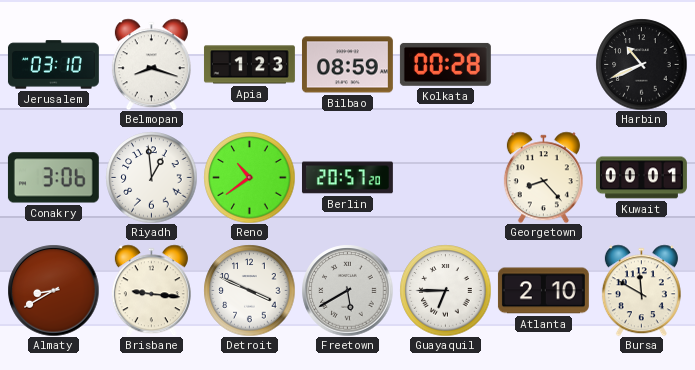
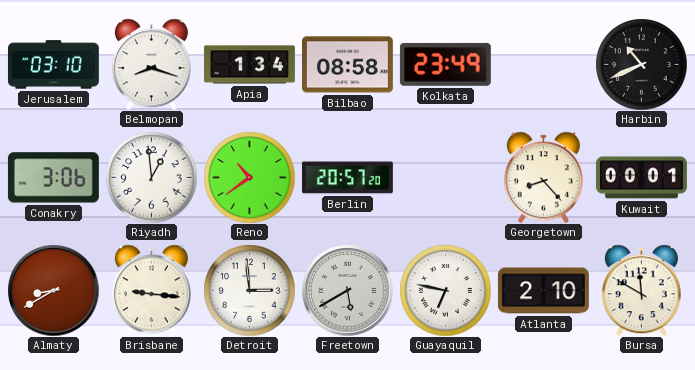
Apia: 1:23 -> 1:34 (249, 65)
Bilbao: 08:59 -> 08:58 (347, 65)
Kolkata: 00:28 -> 23:49 (445, 64)
Detroit: 3:49 -> 2:59 (249, 290)
Guayaquil: 6:45 -> 6:47 (445, 290)
